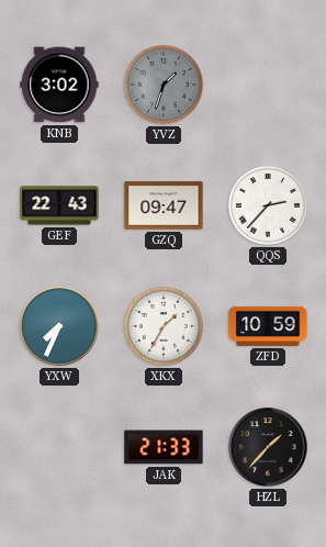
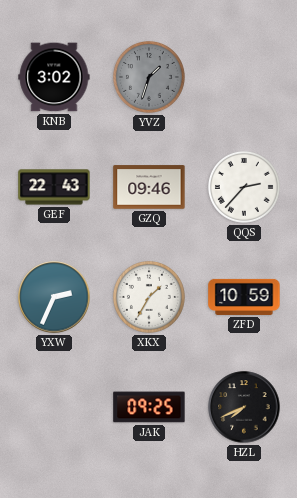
GZQ: 09:47 -> 09:46 (149, 187)
YXW: 7:34 -> 2:34 (54, 297)
JAK: 21:33 -> 09:25 (149, 407)
HZL: 1:37 -> 7:41 (244, 407)
